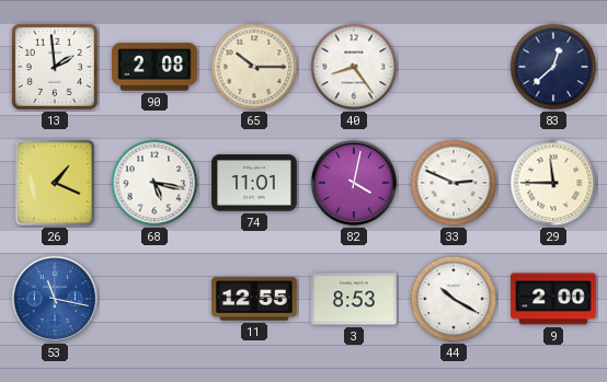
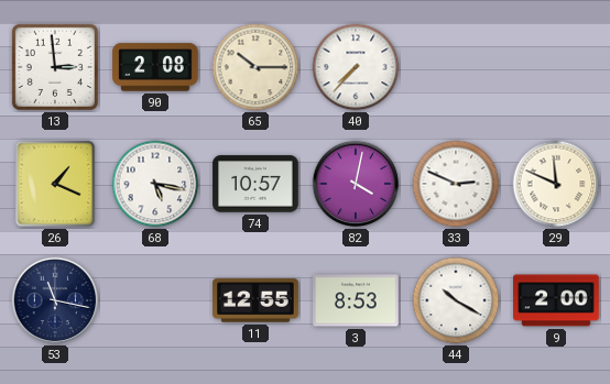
13: 1:59 -> 2:59 (55, 67)
40: 8:24 -> 7:37 (356, 67)
83: 12:38 -> none (553, 67)
74: 11:01 -> 10:57 (255, 184)
29: 11:45 -> 11:49 (556, 184)
53 dial: blue -> navy (55, 300)
